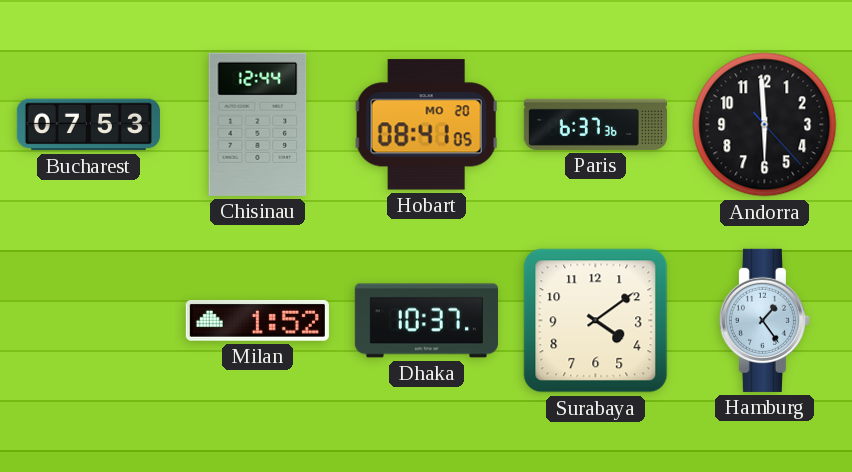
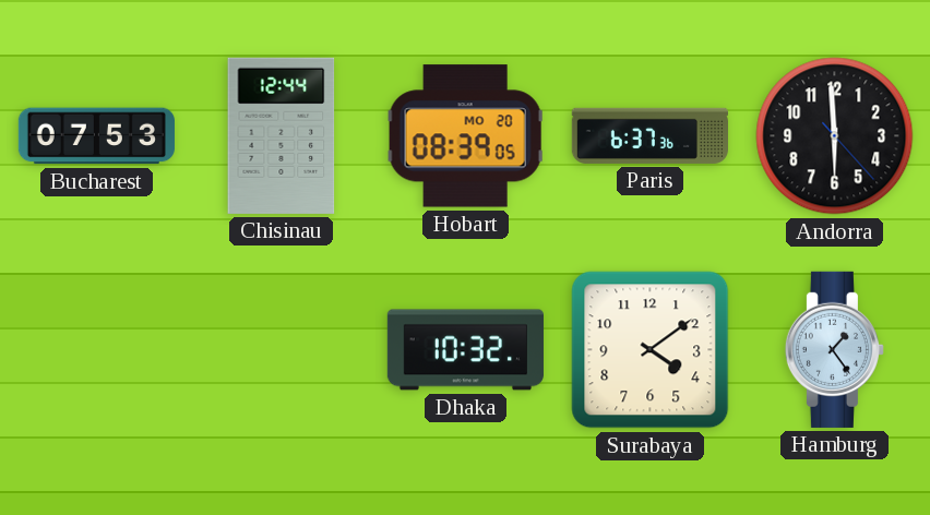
Hobart: 08:41 -> 08:39 (466, 136)
Milan: 1:52 -> none (257, 321)
Dhaka: 10:37 -> 10:32 (465, 350)
